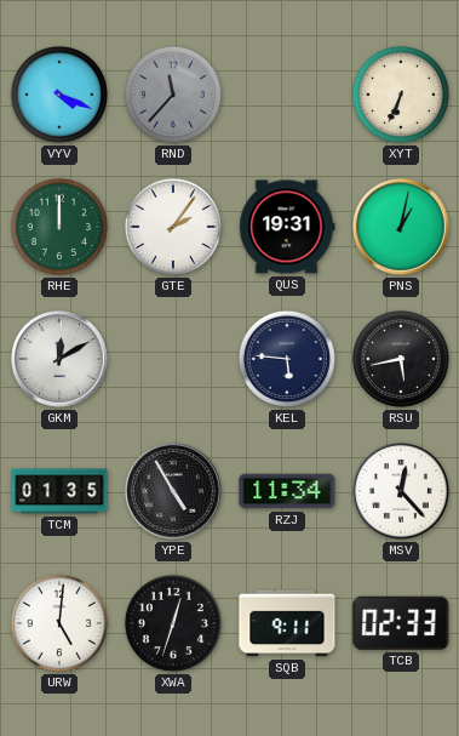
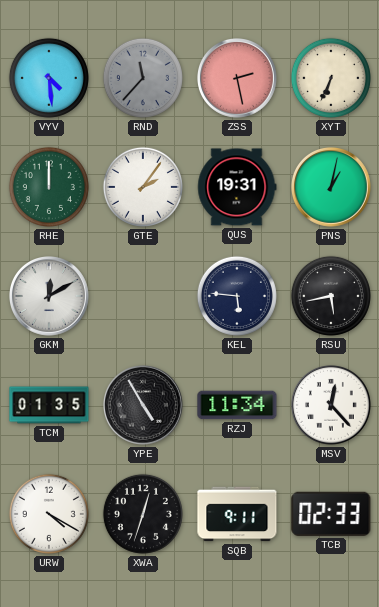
VYV: 4:19 -> 4:29 (49, 78)
ZSS: none -> 2:28 (238, 79)
URW: 5:01 -> 4:20 (49, 514)
